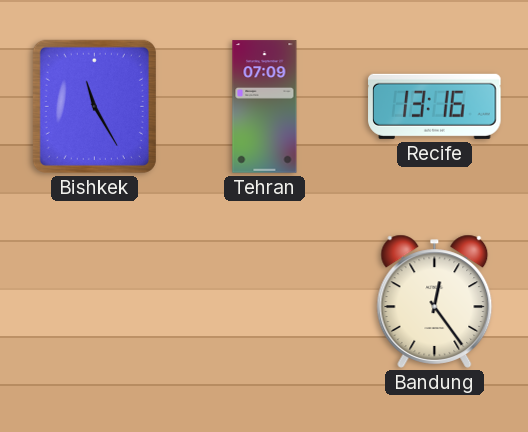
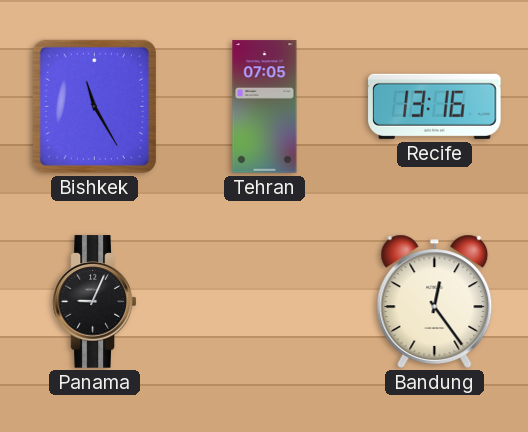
Tehran: 07:09 -> 07:05 (265, 107)
Panama: none -> 9:04 (95, 302)
